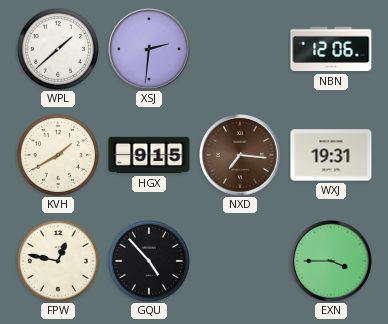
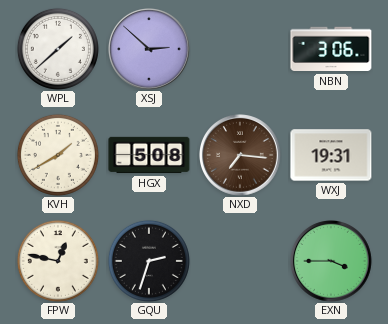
XSJ: 2:31 -> 2:52 (150, 50)
NBN: 12:06 -> 3:06 (331, 49)
HGX: 9:15 -> 5:08 (149, 155)
GQU: 4:53 -> 2:33 (149, 261)
